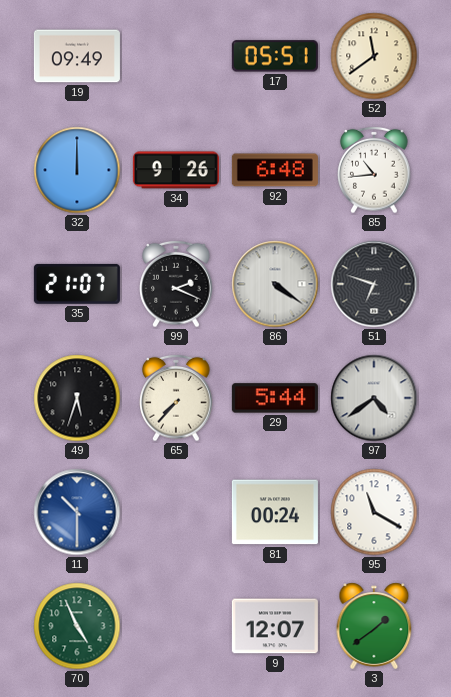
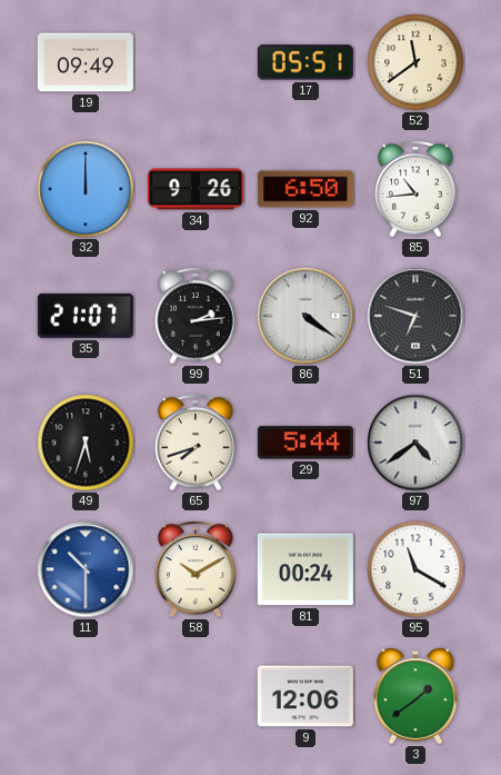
92: 6:48 -> 6:50 (305, 189)
99: 2:19 -> 2:14 (196, 316)
65: 7:37 -> 7:42 (196, 443)
58: none -> 10:10 (196, 569)
70: 4:56 -> none (77, 626)
9: 12:07 -> 12:06 (305, 696)
